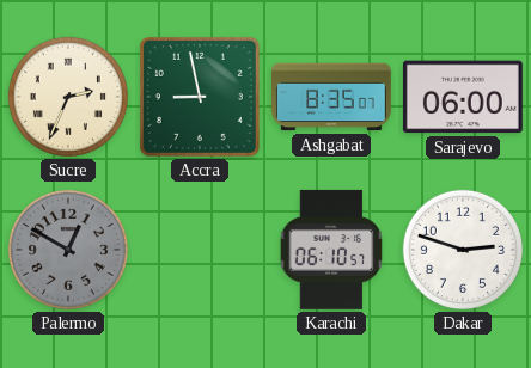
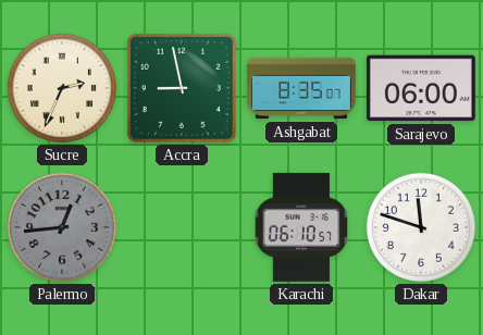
Palermo: 12:50 -> 12:44 (62, 227)
Dakar: 2:48 -> 11:48 (421, 227)
